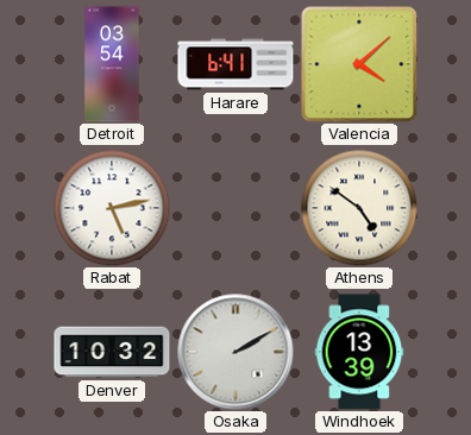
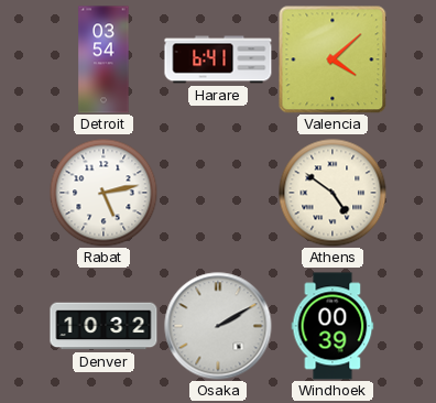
Windhoek: 13:39 -> 00:39 (333, 326)
